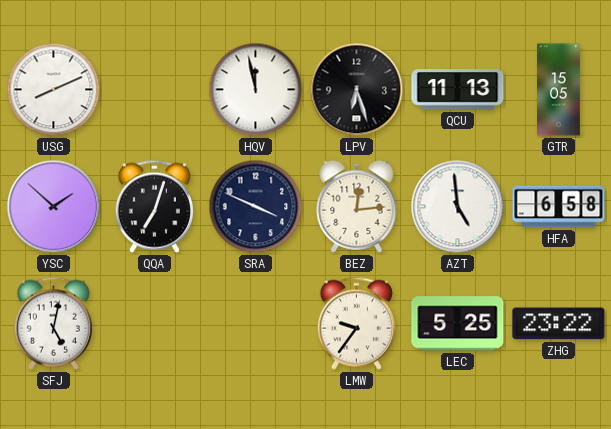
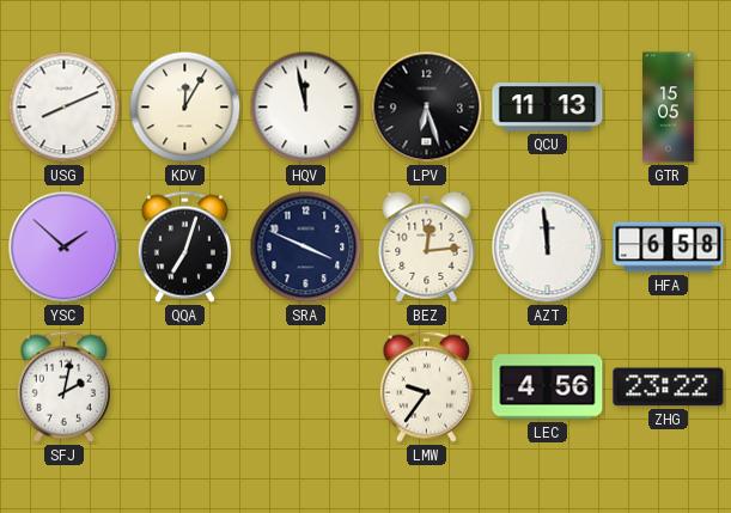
KDV: none -> 12:05 (185, 108)
AZT: 4:59 -> 11:59 (548, 248)
SFJ: 5:02 -> 2:02 (63, 386)
LEC: 5:25 -> 4:56 (548, 387)
